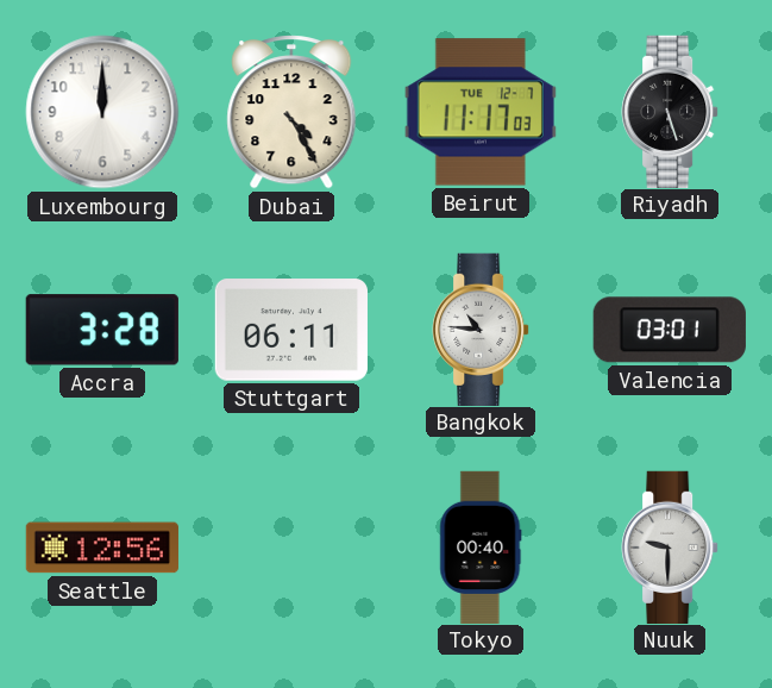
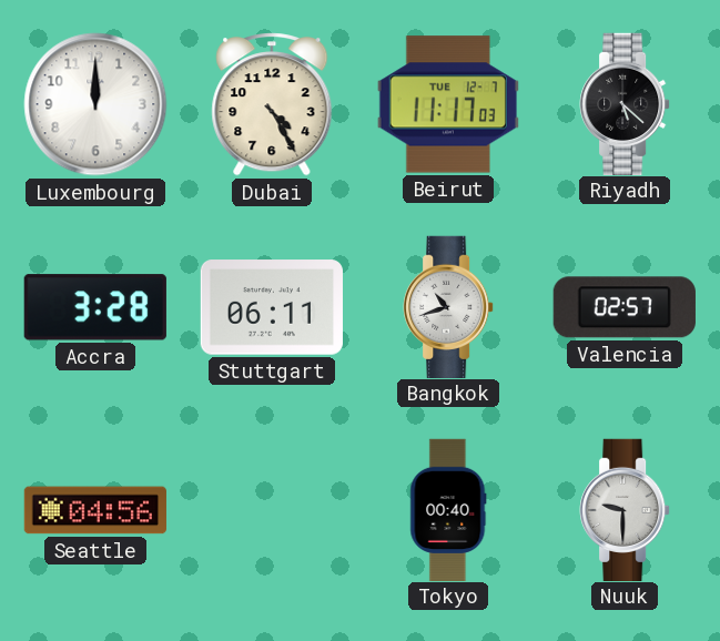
Riyadh: 5:27 -> 5:22 (625, 103)
Bangkok: 10:46 -> 10:42 (448, 306)
Valencia: 03:01 -> 02:57 (625, 307)
Seattle: 12:56 -> 04:56 (95, 510)
